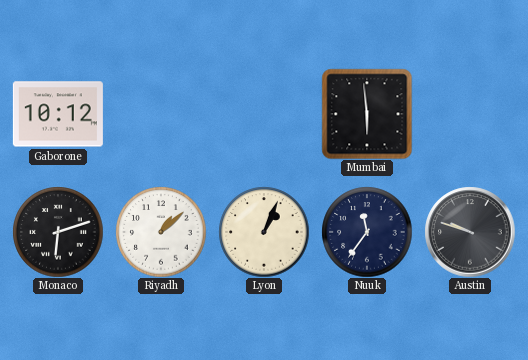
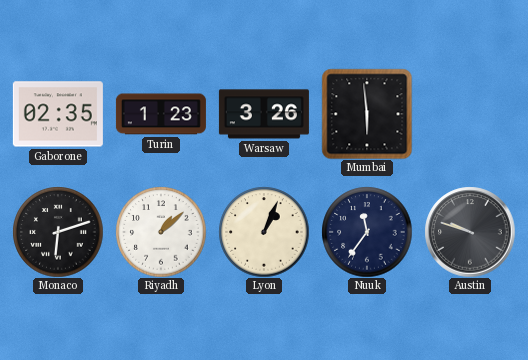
Gaborone: 10:12 -> 02:35 (58, 114)
Turin: none -> 1:23 (161, 114)
Warsaw: none -> 3:26 (264, 114)
